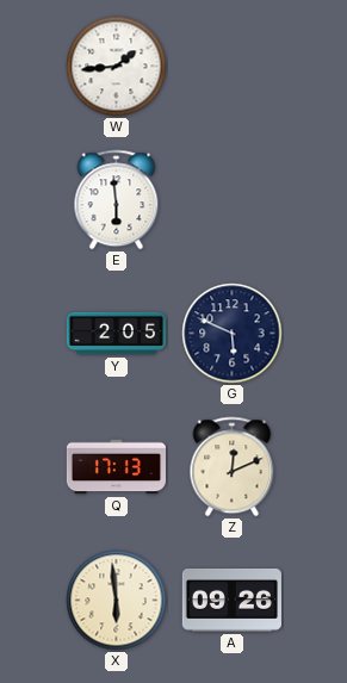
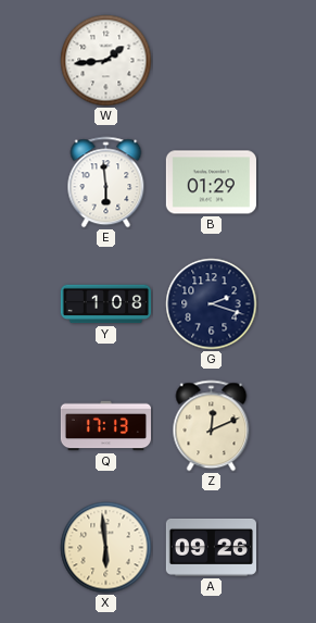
B: none -> 01:29 (211, 183)
Y: 2:05 -> 1:08 (105, 304)
G: 5:49 -> 2:18 (212, 304)
